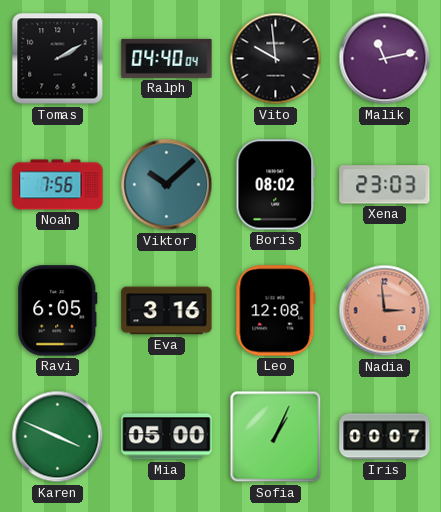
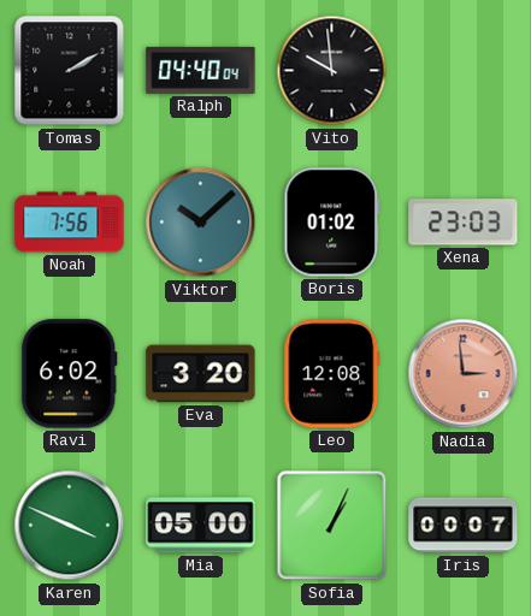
Malik: 11:13 -> none (385, 59)
Boris: 08:02 -> 01:02 (332, 223)
Ravi: 6:05 -> 6:02 (70, 374)
Eva: 3:16 -> 3:20 (201, 374)
